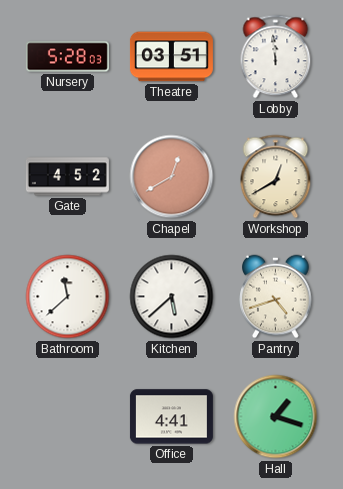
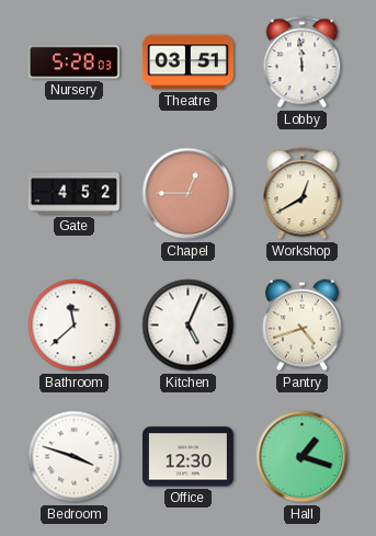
Chapel: 12:40 -> 12:45 (189, 194)
Kitchen: 5:38 -> 5:04 (189, 326)
Bedroom: none -> 3:48 (75, 457)
Office: 4:41 -> 12:30 (187, 457)
